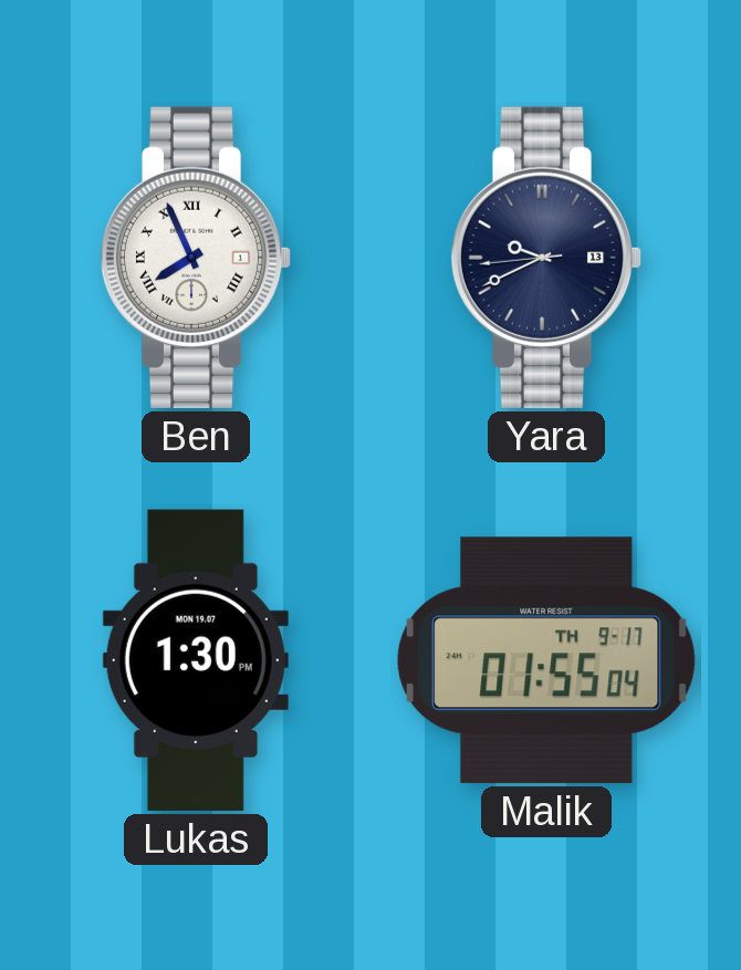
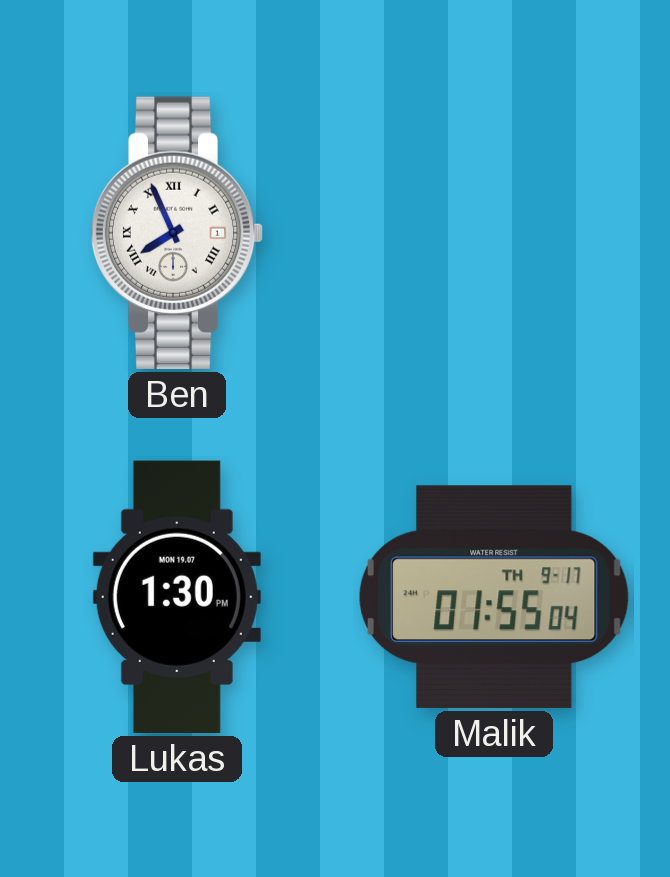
Yara: 9:40 -> none (546, 258)
